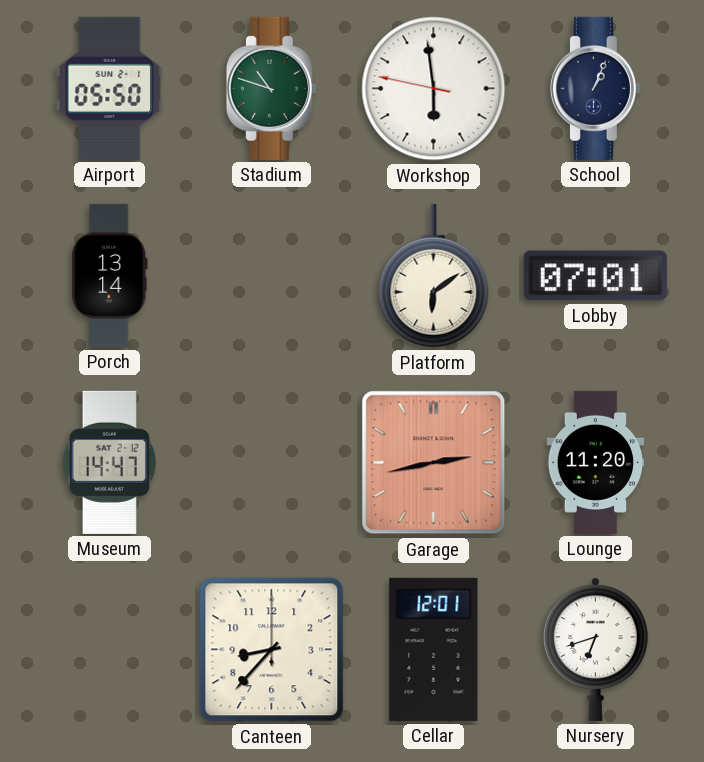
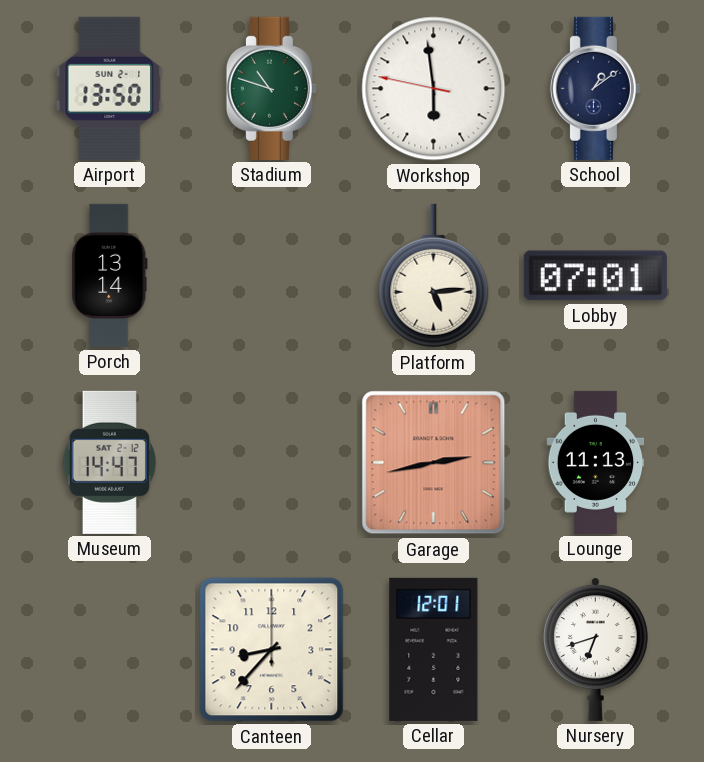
Airport: 05:50 -> 13:50 (110, 88)
School: 1:04 -> 1:09 (595, 88)
Platform: 6:09 -> 5:14 (434, 276)
Lounge: 11:20 -> 11:13 (596, 462)
